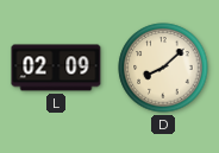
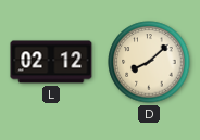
L: 02:09 -> 02:12 (51, 62)
